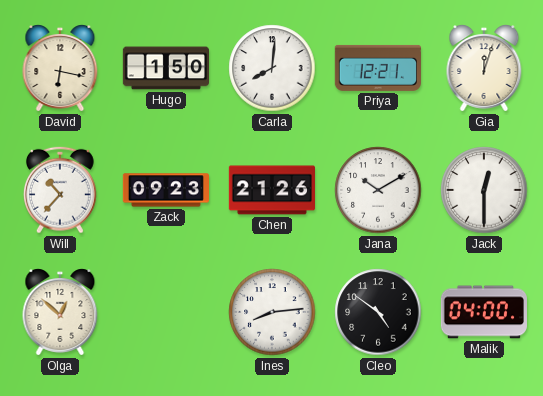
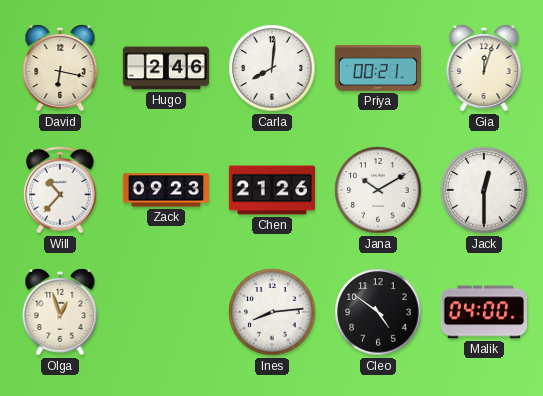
Hugo: 1:50 -> 2:46 (165, 68)
Priya: 12:21 -> 00:21 (378, 68)
Olga: 12:52 -> 12:57 (60, 312)
